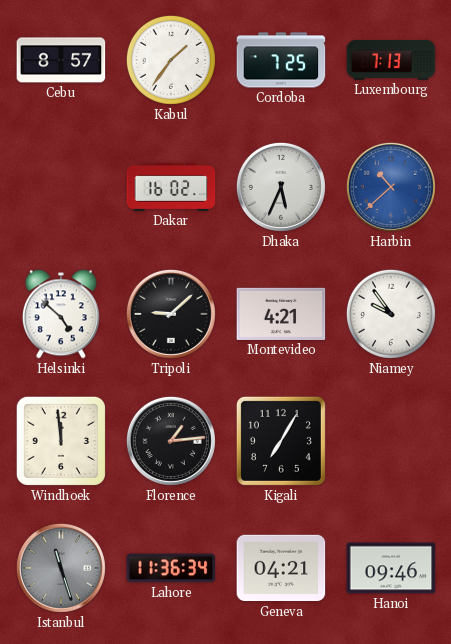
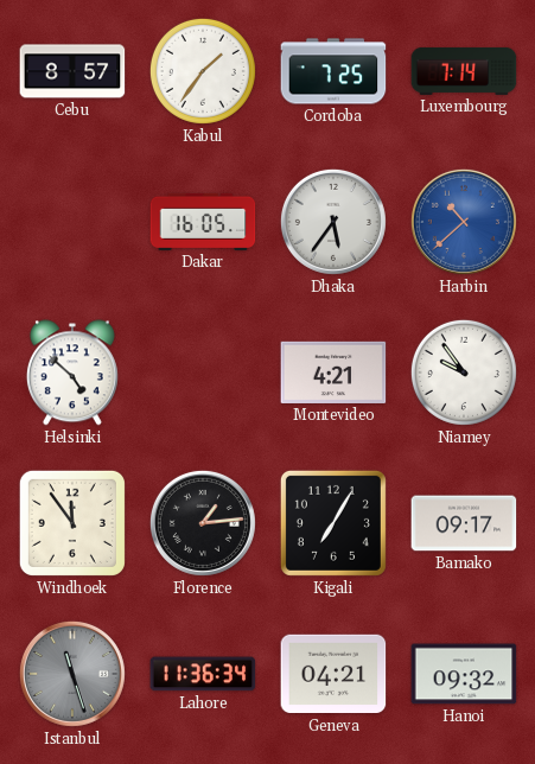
Luxembourg: 7:13 -> 7:14 (464, 71)
Dakar: 16:02 -> 16:05 (203, 222)
Dhaka: 5:34 -> 5:36 (333, 222)
Tripoli: 9:08 -> none (171, 314)
Windhoek: 11:59 -> 11:54 (72, 523)
Bamako: none -> 09:17 (464, 523)
Hanoi: 09:46 -> 09:32 (464, 674)
